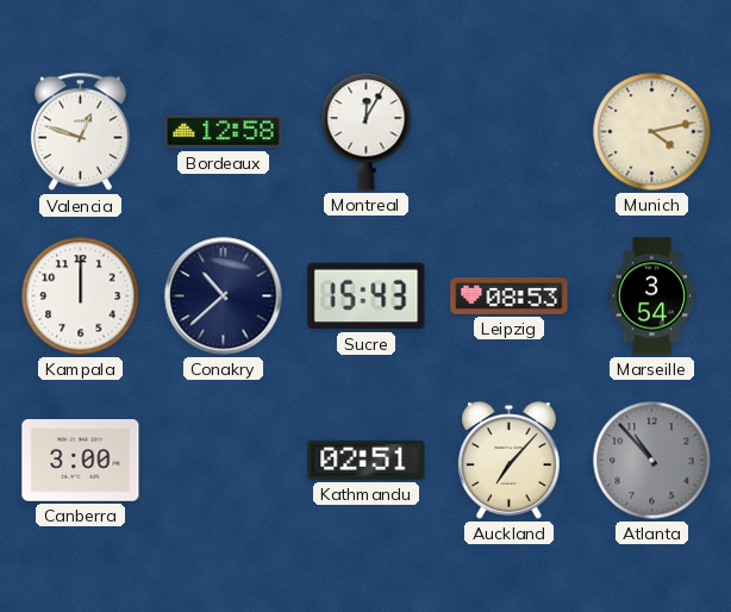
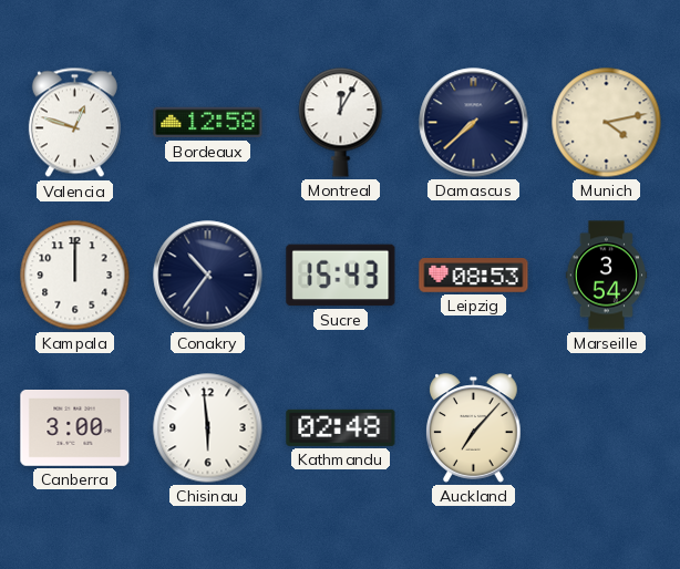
Damascus: none -> 7:38 (474, 123)
Conakry: 10:38 -> 10:36 (208, 276)
Chisinau: none -> 5:59 (208, 428)
Kathmandu: 02:51 -> 02:48 (341, 427)
Atlanta: 10:53 -> none (652, 461)
